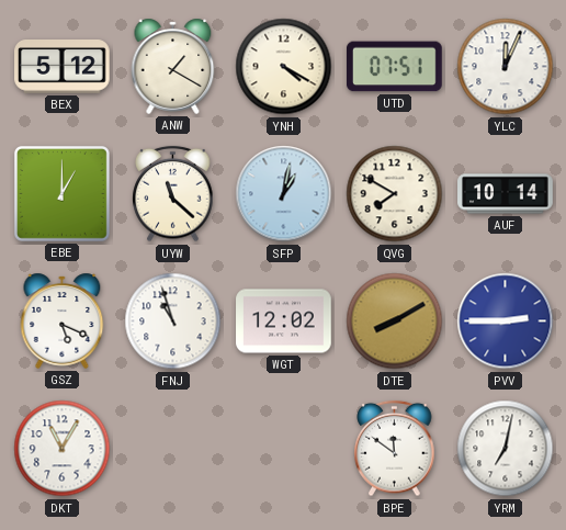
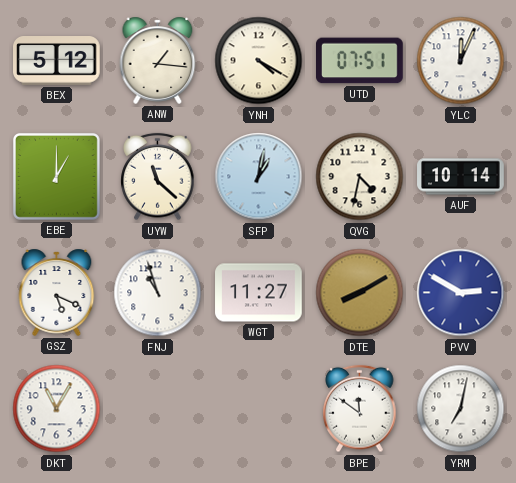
ANW: 1:20 -> 1:16 (158, 60)
QVG: 7:50 -> 4:32 (360, 177)
WGT: 12:02 -> 11:27 (259, 293)
PVV: 2:45 -> 2:50 (461, 293)
